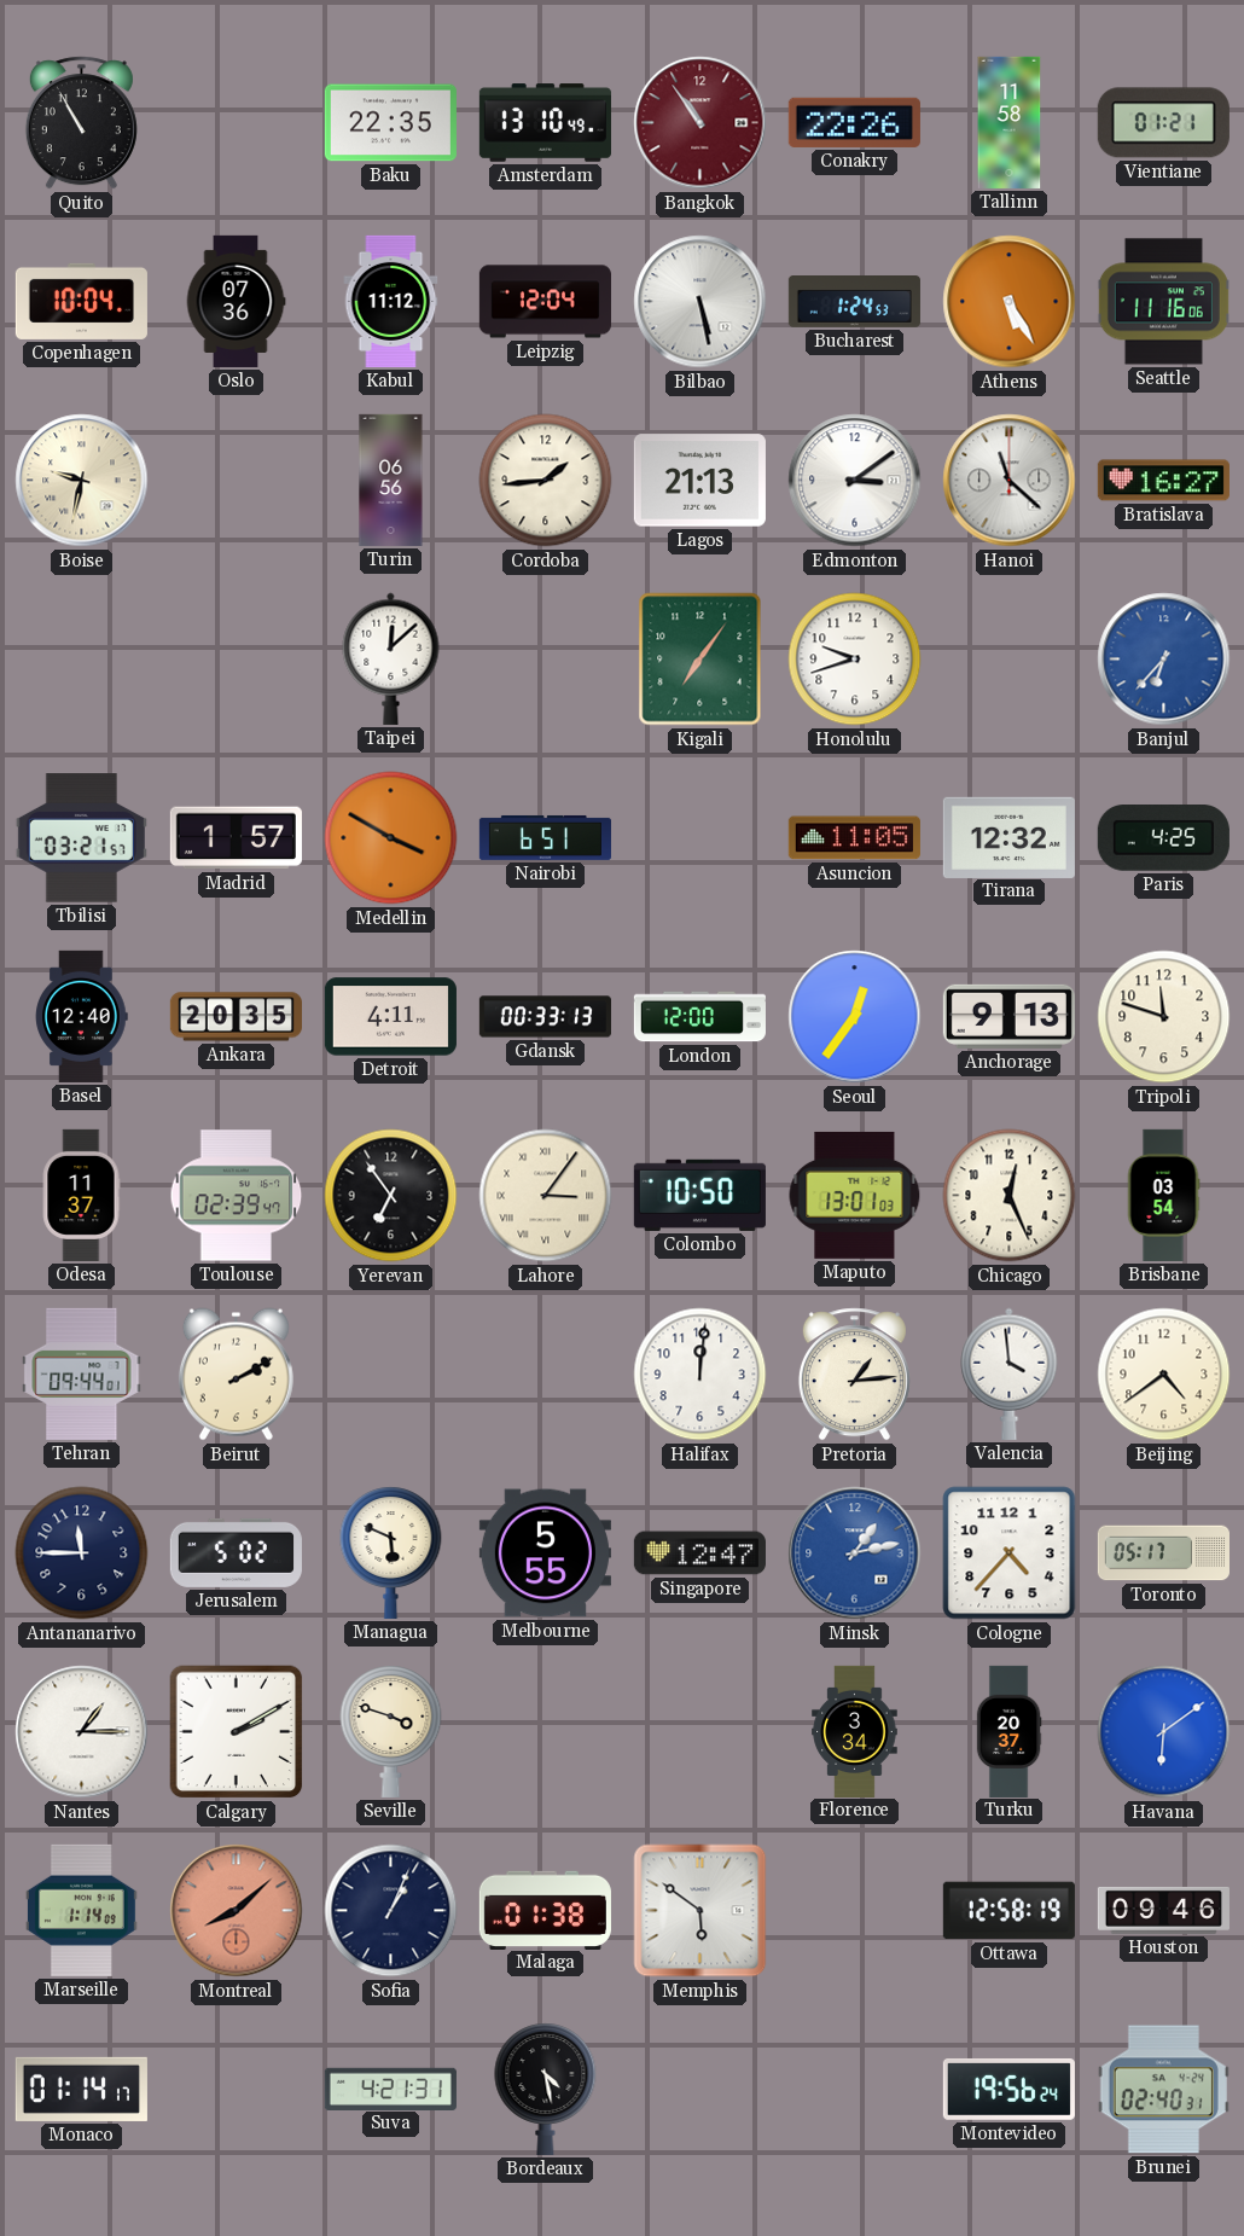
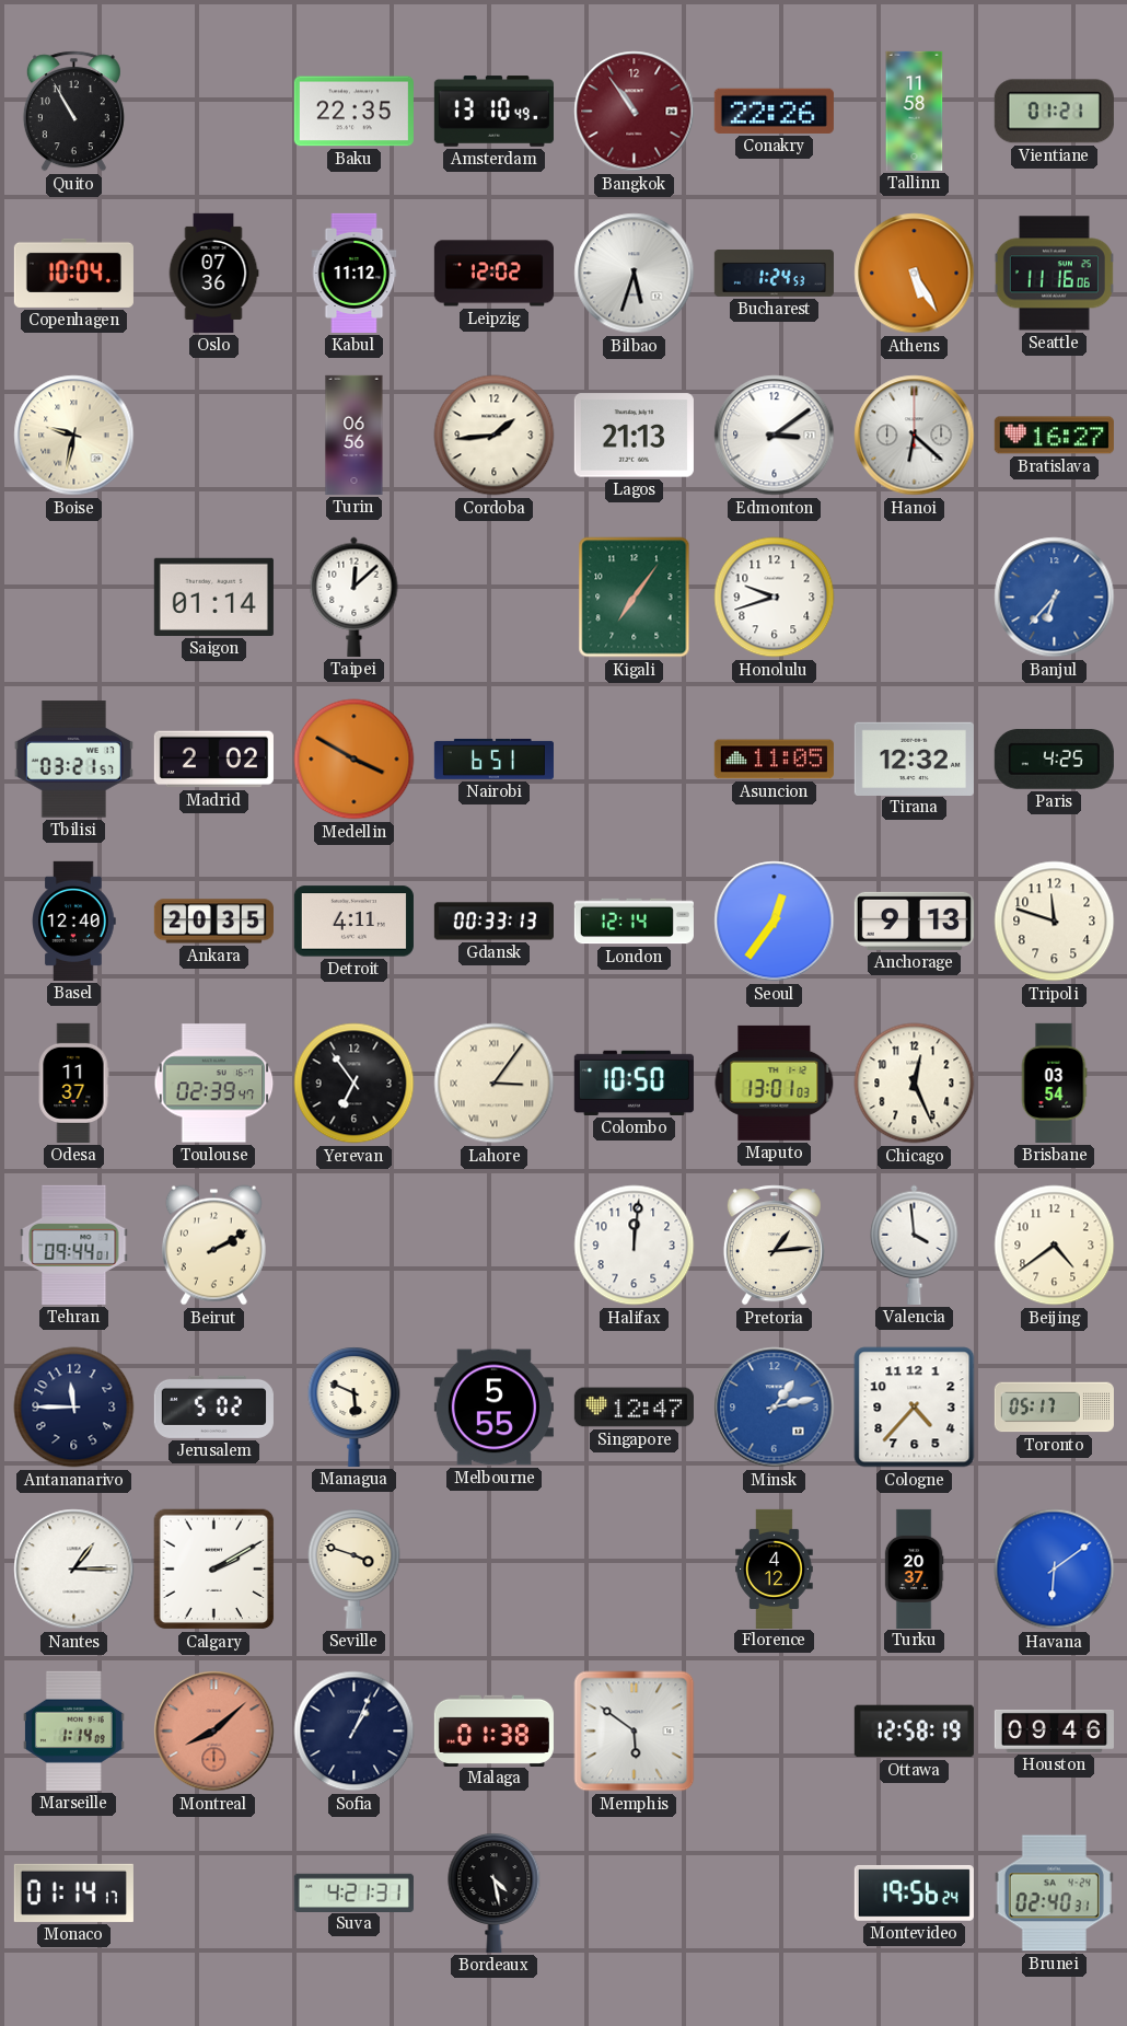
Leipzig: 12:04 -> 12:02 (493, 274)
Bilbao: 5:28 -> 5:33 (635, 274)
Hanoi: 11:22 -> 6:22 (915, 436)
Saigon: none -> 01:14 (213, 597)
Madrid: 1:57 -> 2:02 (213, 760)
London: 12:00 -> 12:14 (634, 922)
Florence: 3:34 -> 4:12 (775, 1568)
